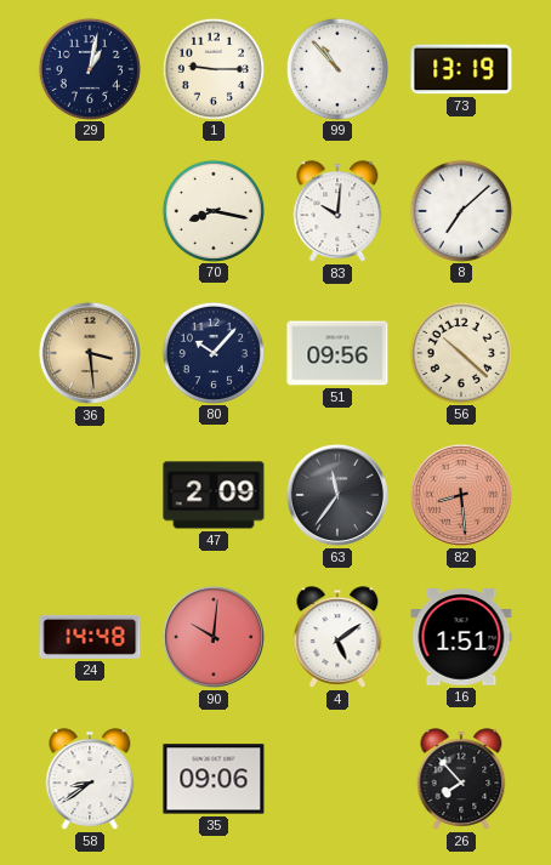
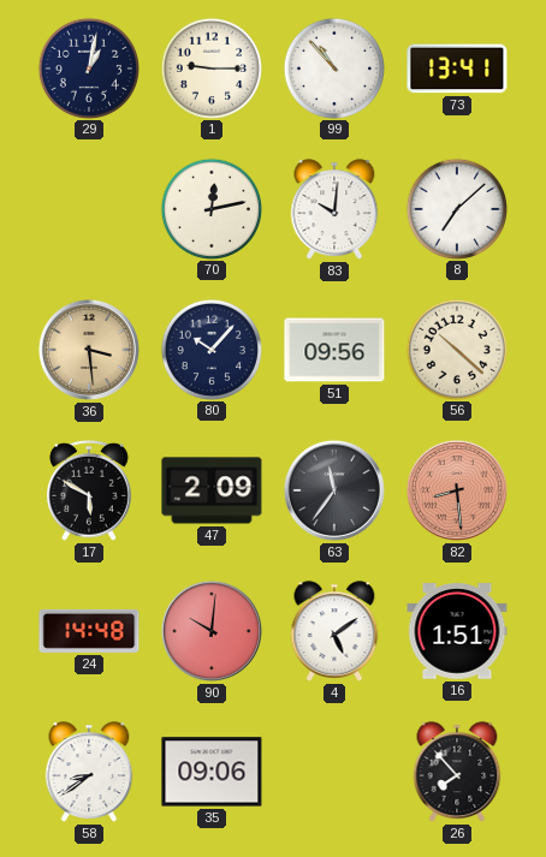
73: 13:19 -> 13:41 (457, 69)
70: 8:17 -> 12:13 (210, 208)
17: none -> 5:50 (90, 490)
